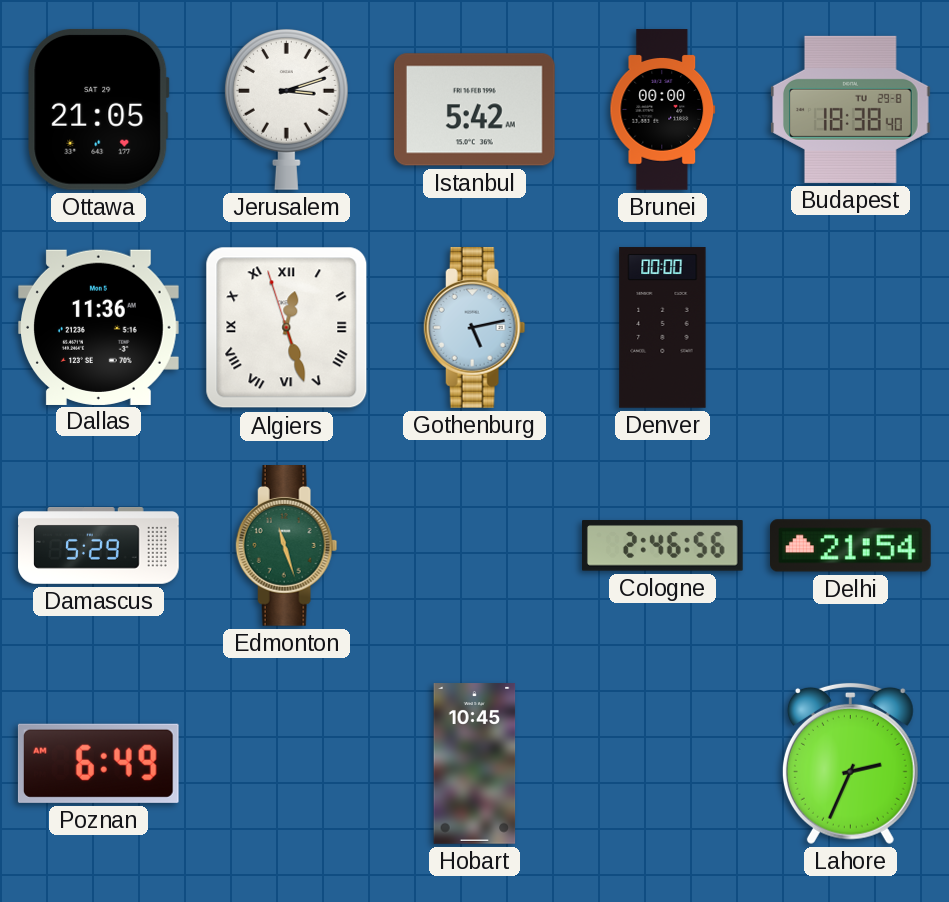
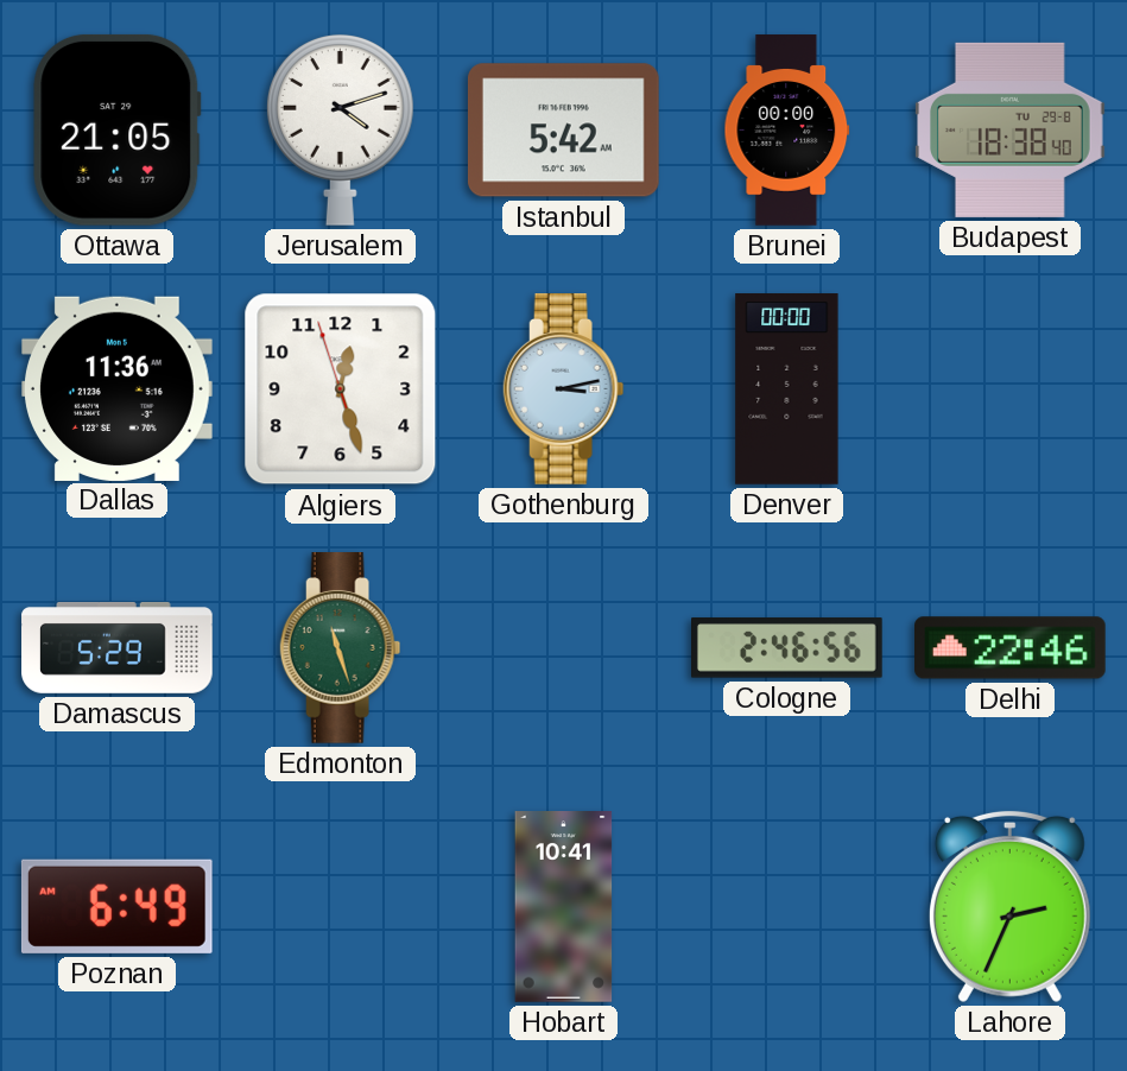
Jerusalem: 3:12 -> 4:12 (340, 129)
Algiers numerals: Roman -> Arabic (341, 389)
Gothenburg: 5:13 -> 3:13 (564, 389)
Delhi: 21:54 -> 22:46 (1011, 648)
Hobart: 10:45 -> 10:41 (564, 907)
